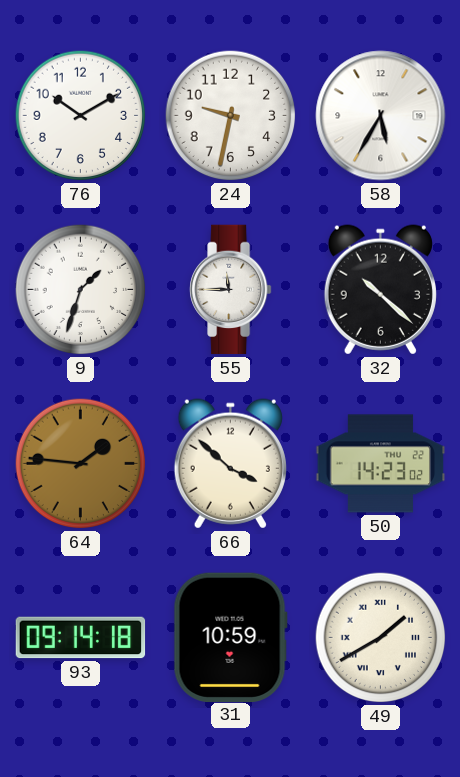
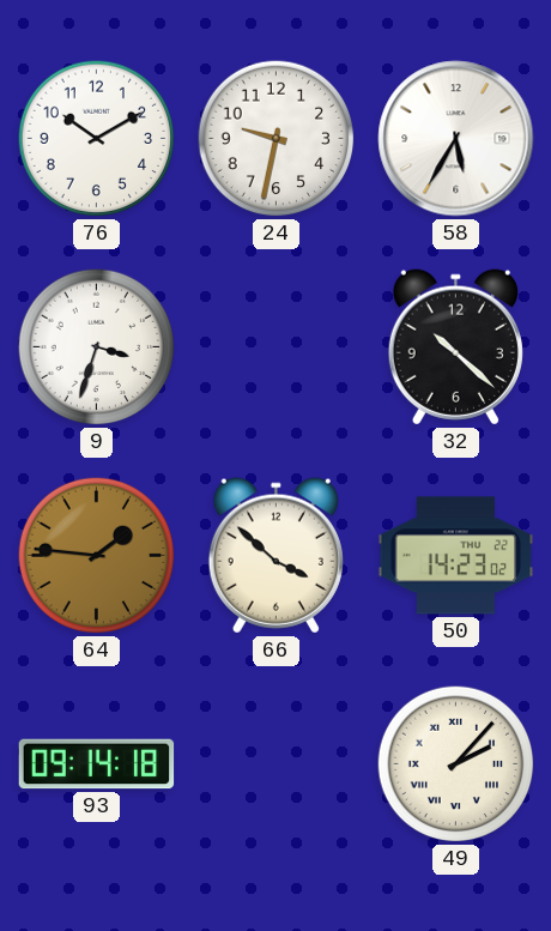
9: 1:33 -> 3:33 (97, 347)
55: 11:45 -> none (231, 290)
31: 10:59 -> none (230, 637)
49: 1:40 -> 2:07 (456, 764)
